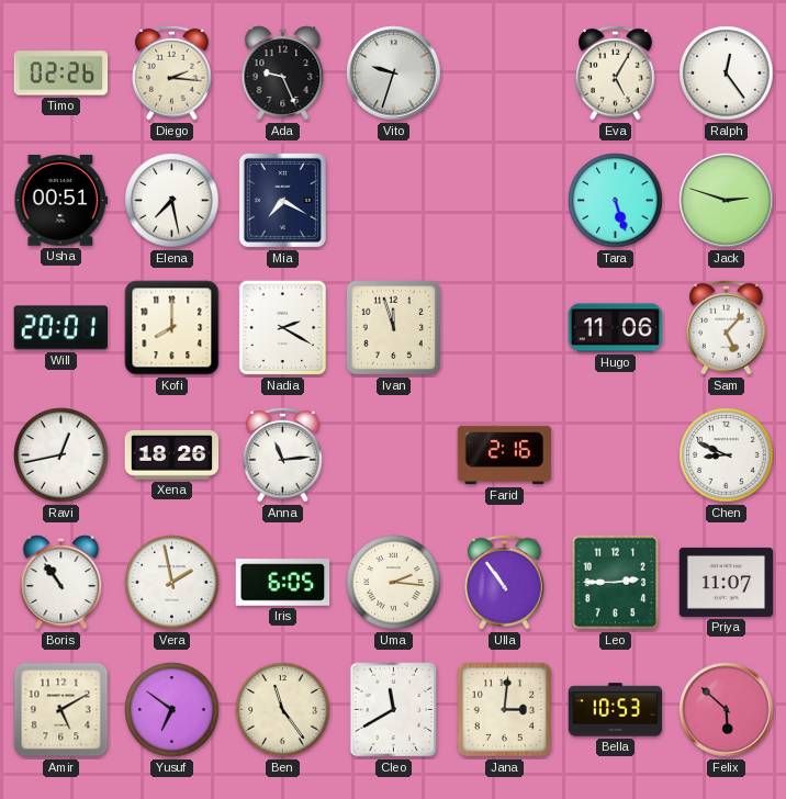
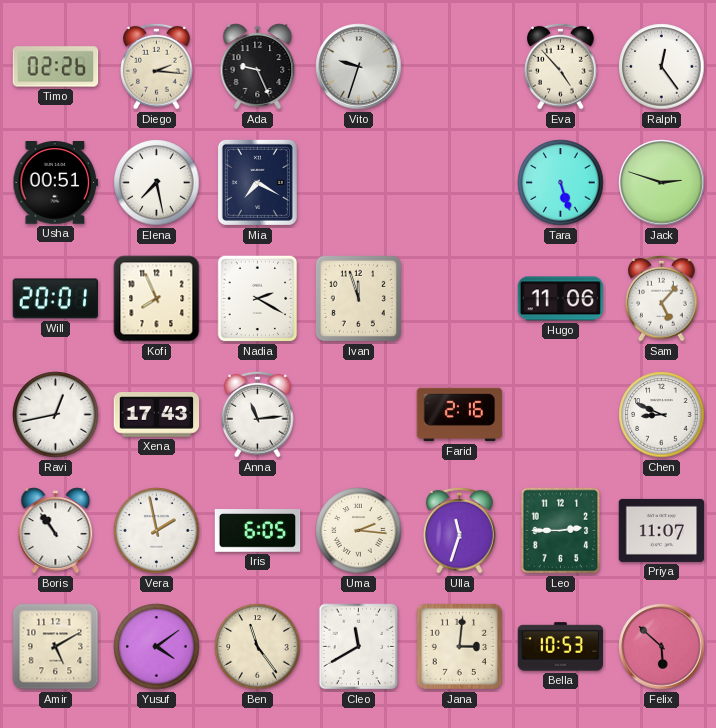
Eva: 5:05 -> 4:53 (561, 66)
Kofi: 8:00 -> 7:56 (157, 299)
Xena: 18:26 -> 17:43 (157, 415)
Ulla: 10:54 -> 11:33 (460, 530)
Yusuf: 6:51 -> 4:09 (157, 647)
